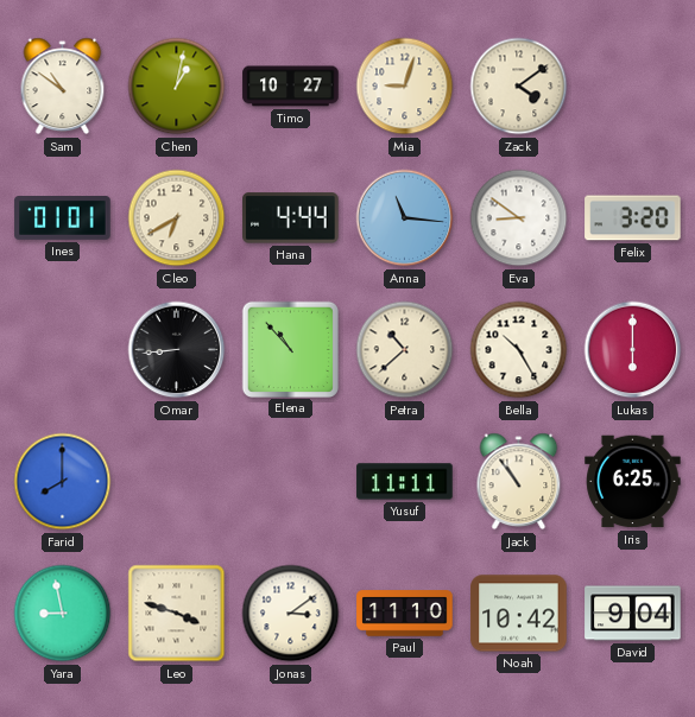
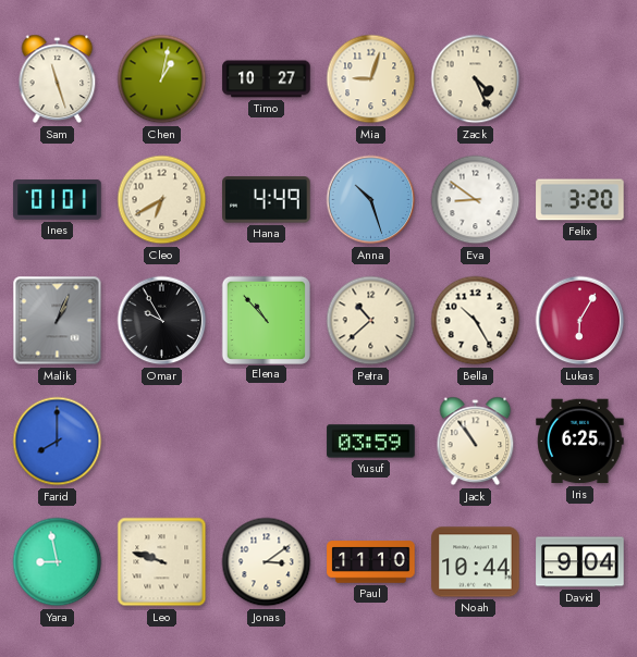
Sam: 10:51 -> 11:27 (58, 79)
Zack: 4:09 -> 4:26 (476, 79)
Hana: 4:44 -> 4:49 (267, 200)
Anna: 11:16 -> 10:27 (371, 200)
Malik: none -> 1:04 (58, 321)
Omar: 8:44 -> 9:55 (162, 321)
Lukas: 6:00 -> 6:05 (580, 321)
Yusuf: 11:11 -> 03:59 (371, 442)
Leo: 3:48 -> 9:48 (162, 562)
Noah: 10:42 -> 10:44 (476, 562)
